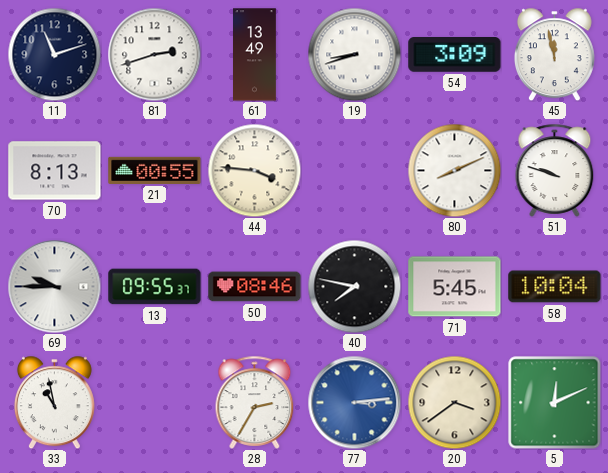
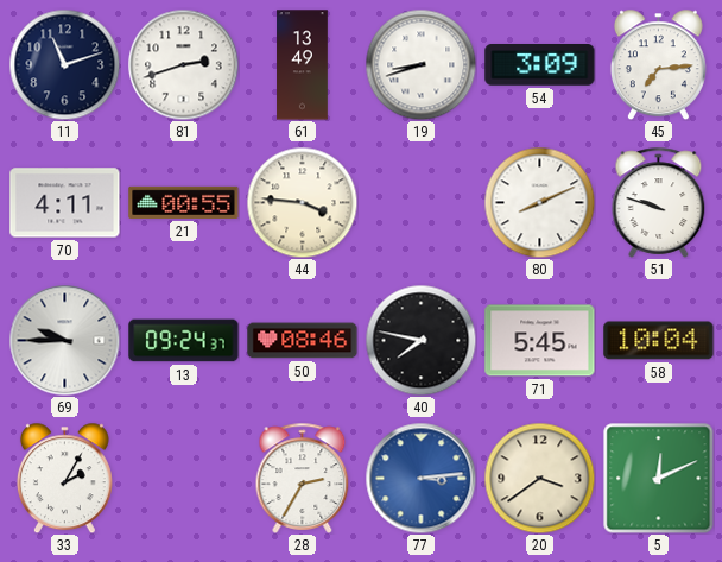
45: 11:58 -> 7:14 (658, 64)
70: 8:13 -> 4:11 (65, 203)
13: 09:55 -> 09:24 (184, 341)
33: 10:58 -> 2:05 (64, 478)
